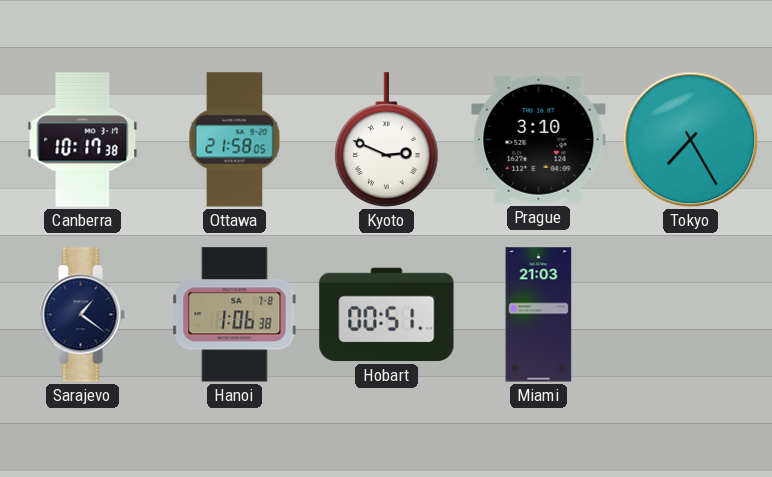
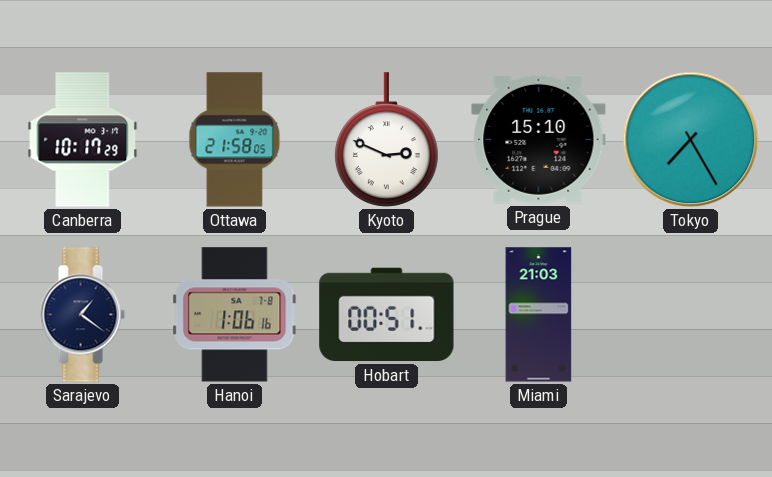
Canberra: 10:17:38 -> 10:17:29 (83, 140)
Prague: 3:10 -> 15:10 (539, 139)
Hanoi: 1:06:38 -> 1:06:16 (235, 315)
